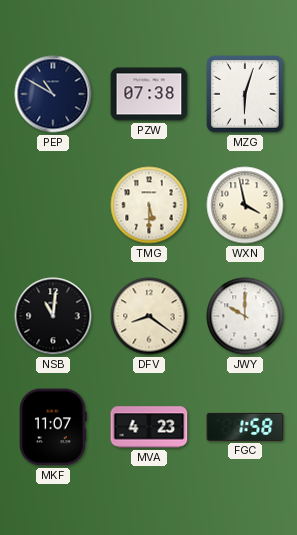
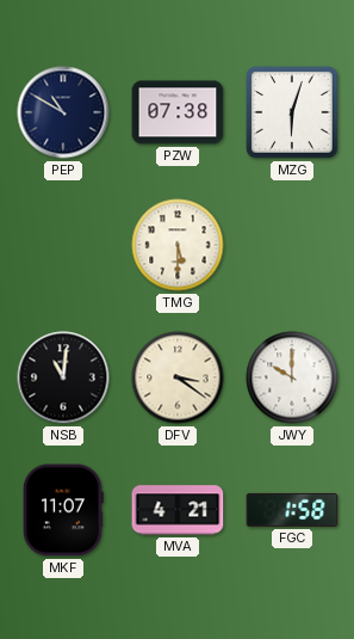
WXN: 3:58 -> none (245, 205)
DFV: 8:21 -> 3:21 (178, 377)
MVA: 4:23 -> 4:21 (178, 510)
